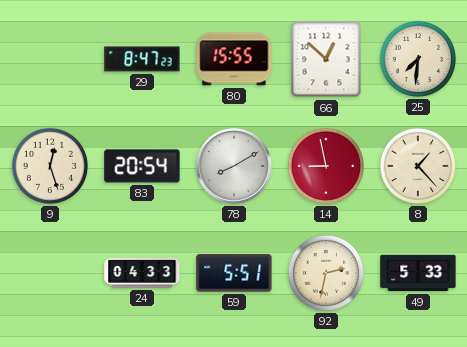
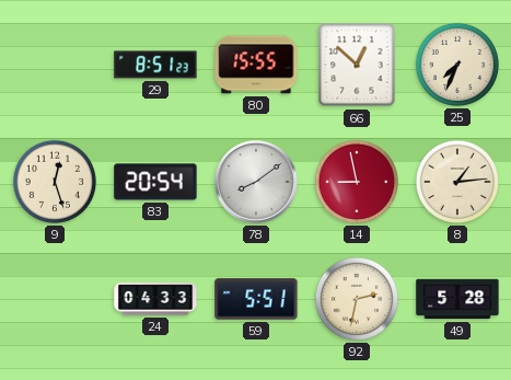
29: 8:47 -> 8:51 (155, 65)
25: 7:31 -> 7:34 (457, 65)
78: 8:10 -> 8:09 (257, 183)
8: 1:23 -> 1:14 (457, 182)
49: 5:33 -> 5:28 (457, 299)
